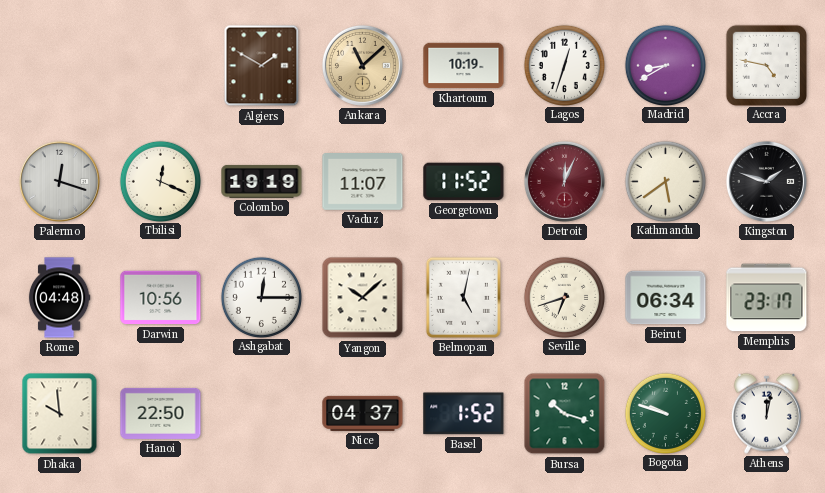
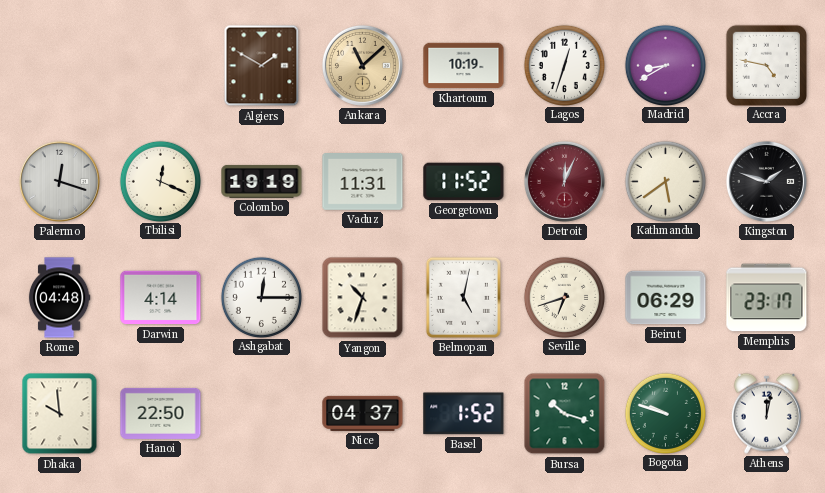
Vaduz: 11:07 -> 11:31 (363, 182)
Darwin: 10:56 -> 4:14 (161, 298)
Yangon: 10:08 -> 10:33 (363, 298)
Beirut: 06:34 -> 06:29 (666, 298)
